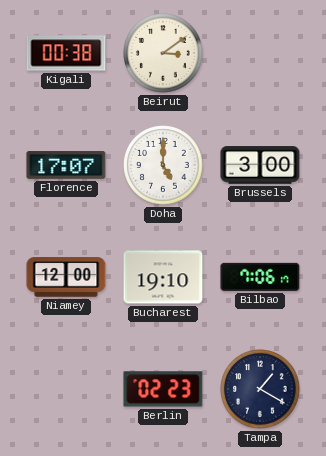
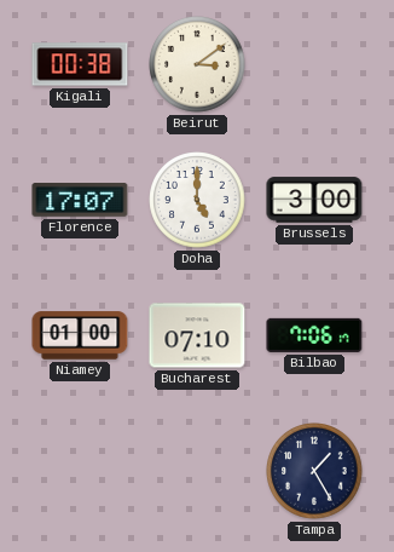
Niamey: 12:00 -> 01:00 (80, 335)
Bucharest: 19:10 -> 07:10 (197, 335)
Berlin: 02:23 -> none (163, 389)
Tampa: 1:20 -> 1:25 (314, 471)
